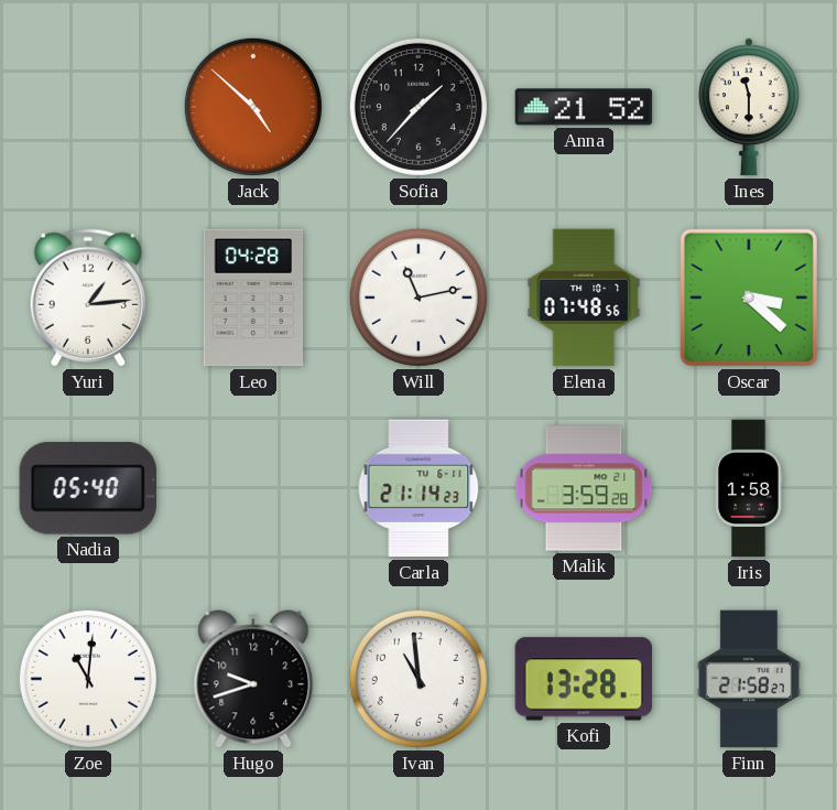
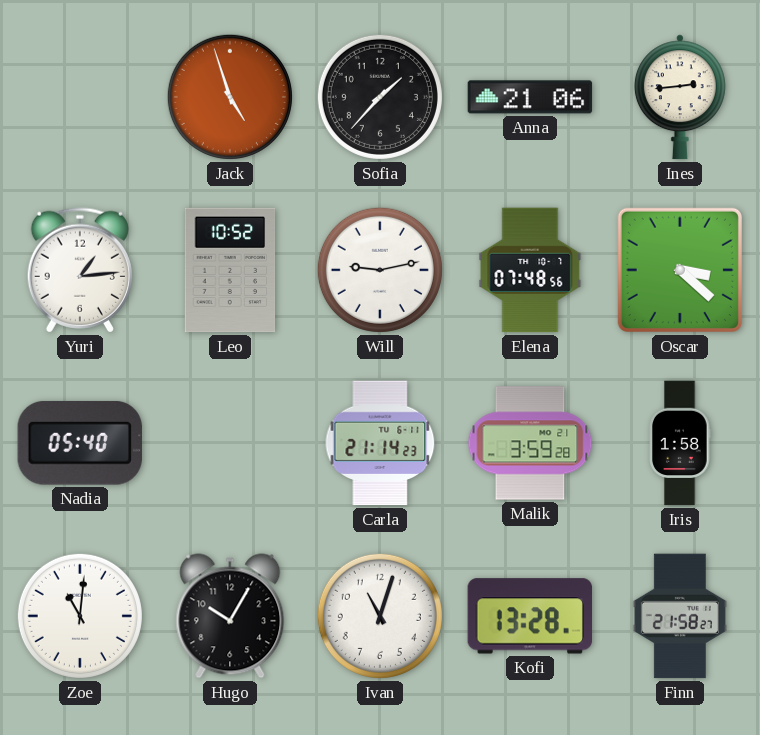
Jack: 4:52 -> 4:57 (230, 97)
Anna: 21:52 -> 21:06 (530, 97)
Ines: 11:30 -> 2:44 (680, 97)
Leo: 04:28 -> 10:52 (230, 270)
Will: 11:13 -> 9:13 (380, 270)
Hugo: 9:42 -> 10:05 (230, 616)
Ivan: 10:59 -> 11:03 (380, 616)
